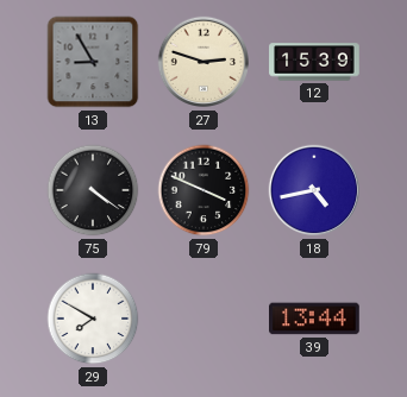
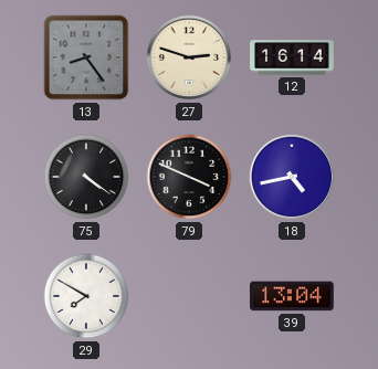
13: 8:55 -> 8:24 (86, 57)
12: 15:39 -> 16:14 (292, 57)
39: 13:44 -> 13:04 (293, 296)
